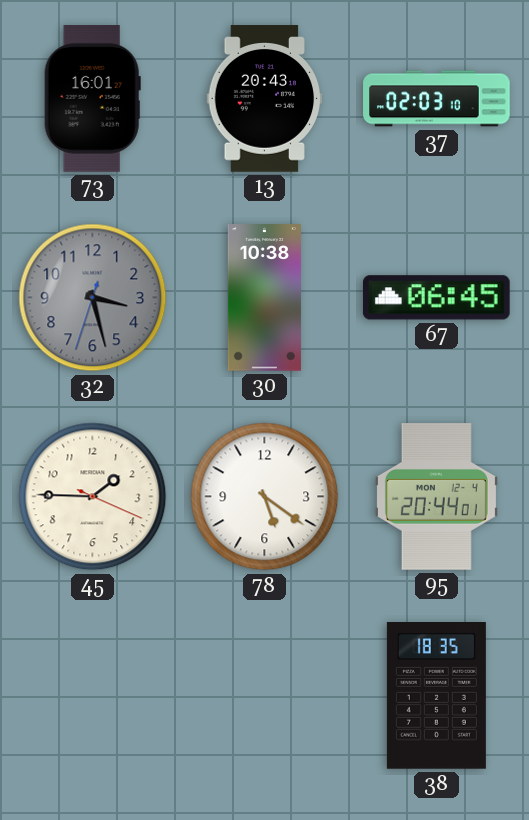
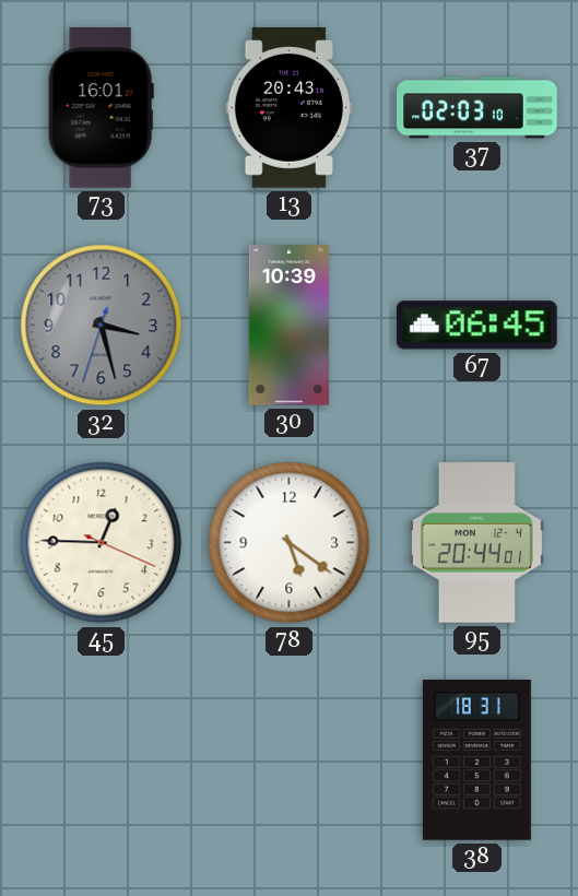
30: 10:38 -> 10:39 (288, 326)
45: 1:45 -> 12:45 (102, 543)
38: 18:35 -> 18:31 (476, 761)
